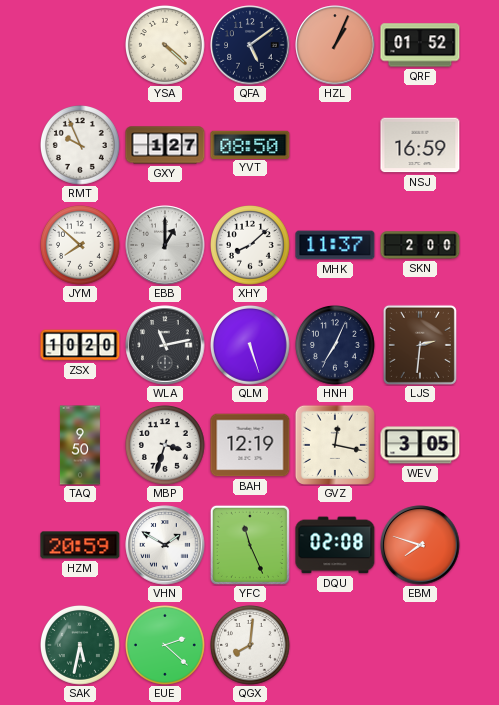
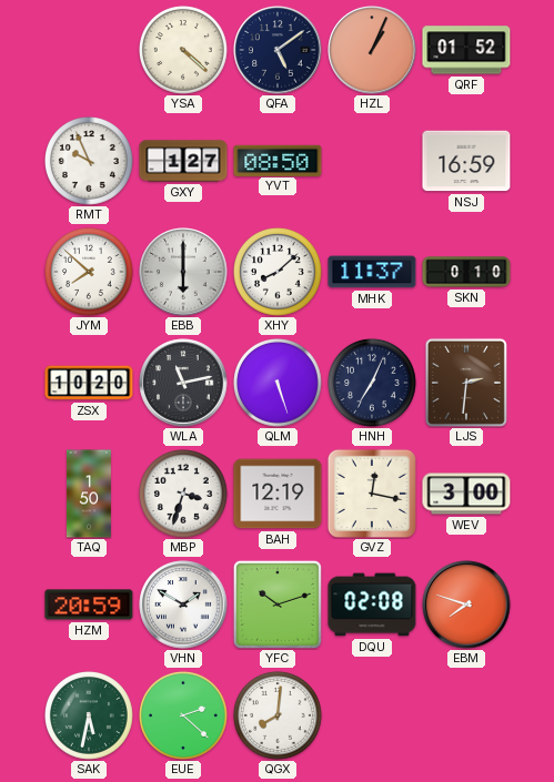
EBB: 1:00 -> 6:00 (183, 272)
SKN: 2:00 -> 0:10 (466, 272)
TAQ: 9:50 -> 1:50 (89, 494)
WEV: 3:05 -> 3:00 (466, 494)
YFC: 11:26 -> 10:12 (278, 605)
